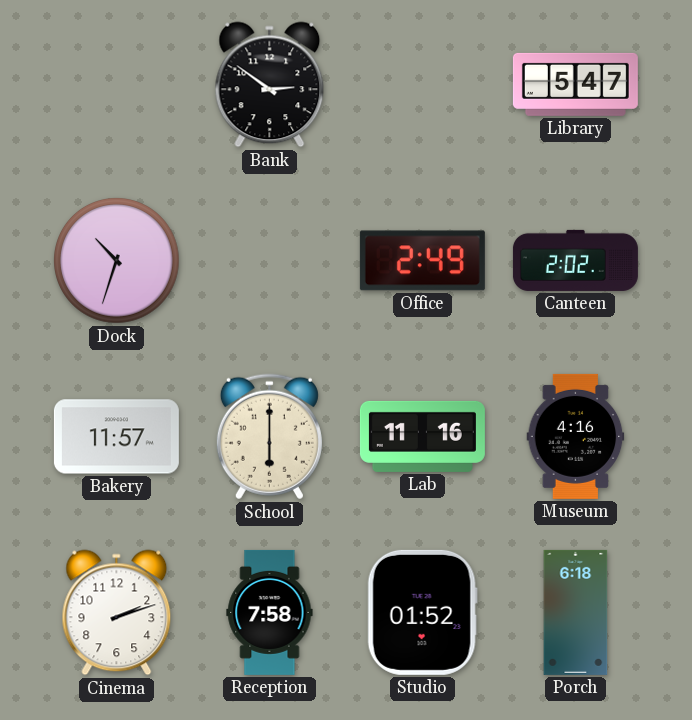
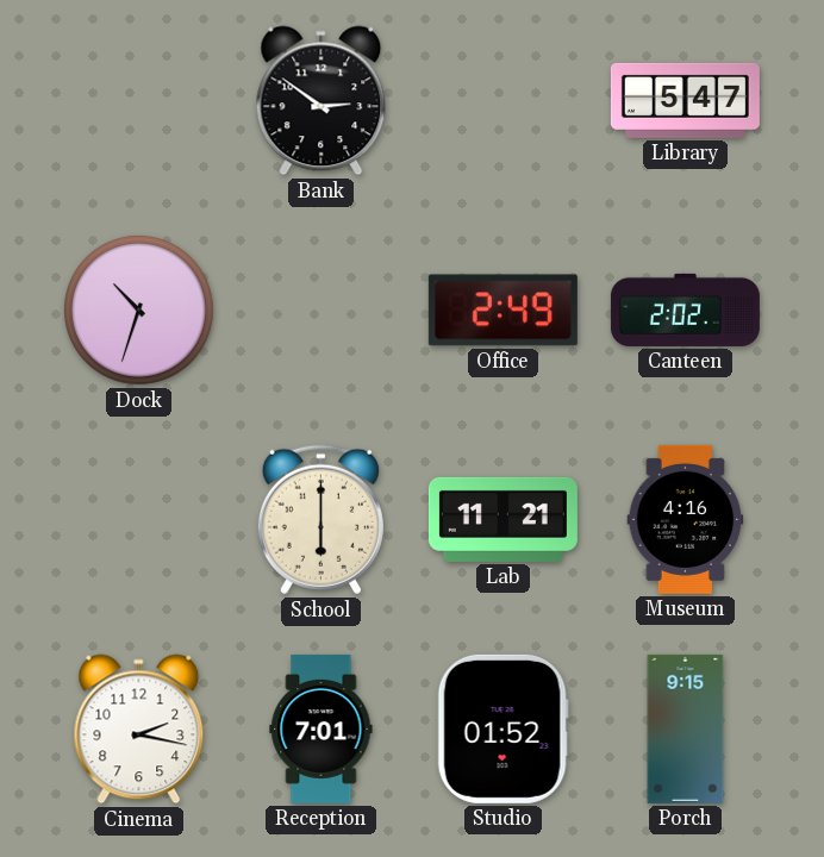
Bakery: 11:57 -> none (116, 437)
Lab: 11:16 -> 11:21 (502, 519)
Cinema: 2:12 -> 2:17 (139, 730)
Reception: 7:58 -> 7:01 (322, 728)
Porch: 6:18 -> 9:15 (686, 728)
